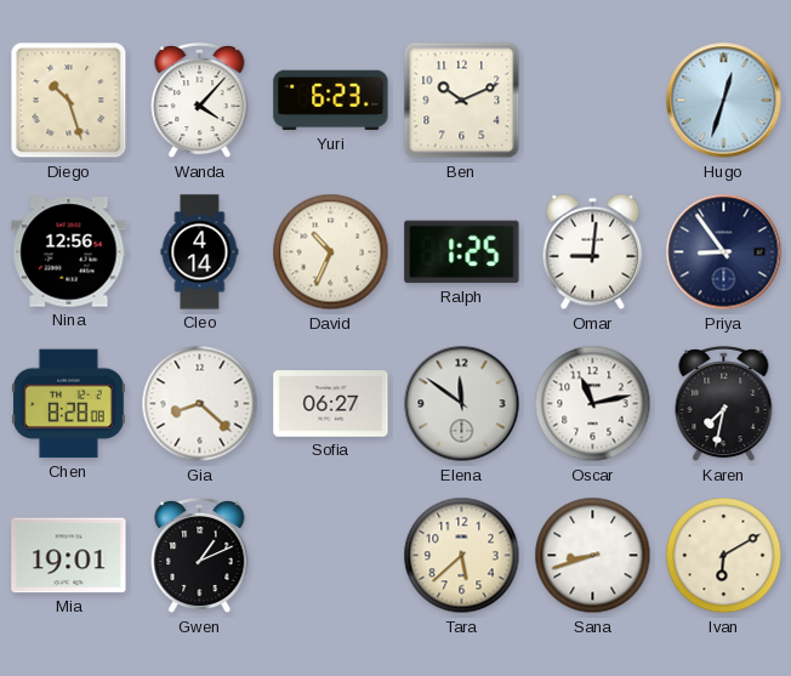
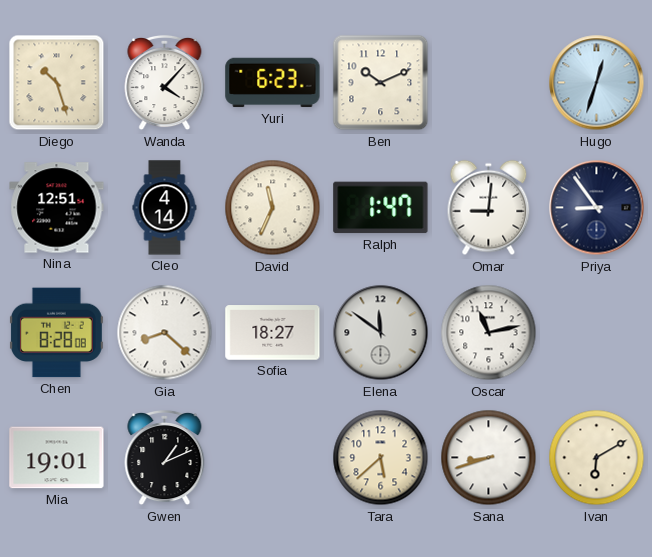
Nina: 12:56 -> 12:51 (57, 208)
David: 10:34 -> 11:34 (273, 208)
Ralph: 1:25 -> 1:47 (381, 208)
Sofia: 06:27 -> 18:27 (273, 333)
Karen: 7:32 -> none (724, 404)
